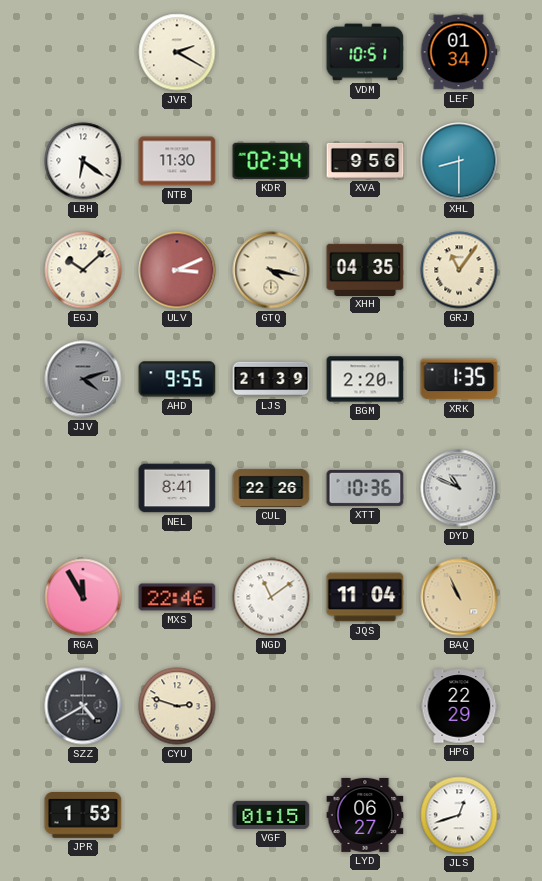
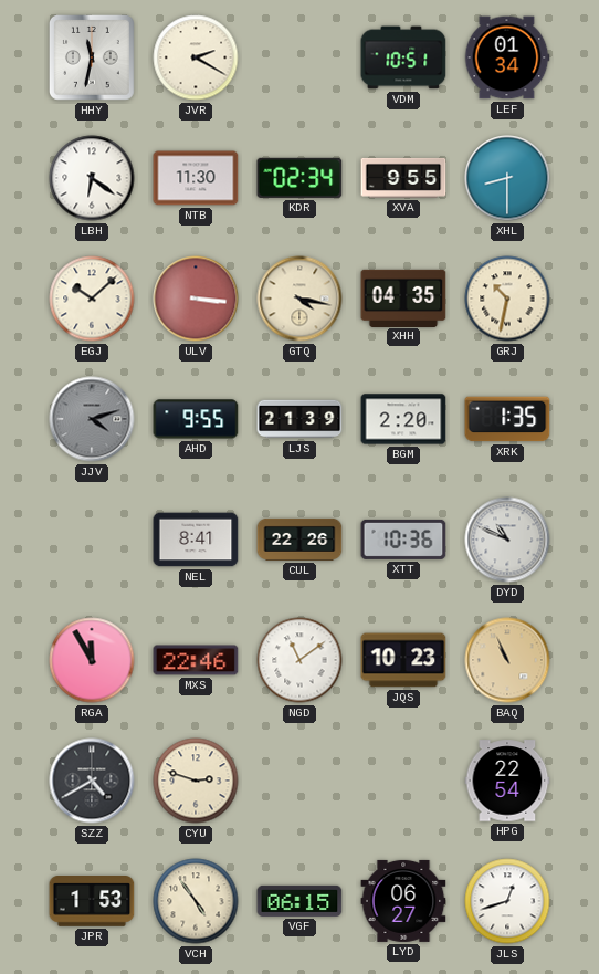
HHY: none -> 11:32 (92, 59)
XVA: 9:56 -> 9:55 (403, 178)
ULV: 3:11 -> 3:16 (196, 299)
GRJ: 11:06 -> 10:32 (507, 299)
JQS: 11:04 -> 10:23 (403, 660)
HPG: 22:29 -> 22:54 (507, 781)
VCH: none -> 4:54 (196, 901)
VGF: 01:15 -> 06:15 (299, 901)
